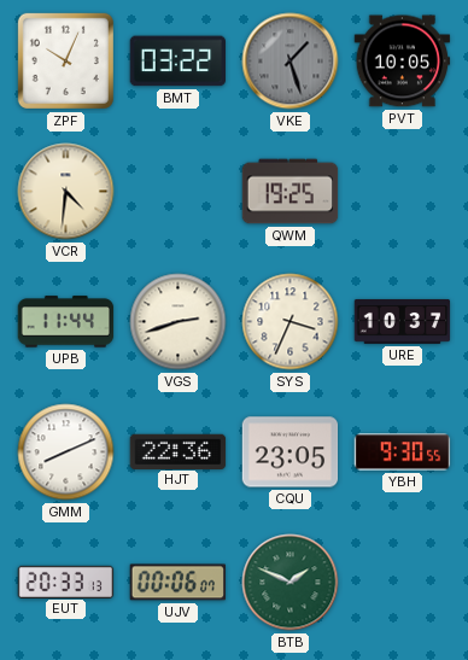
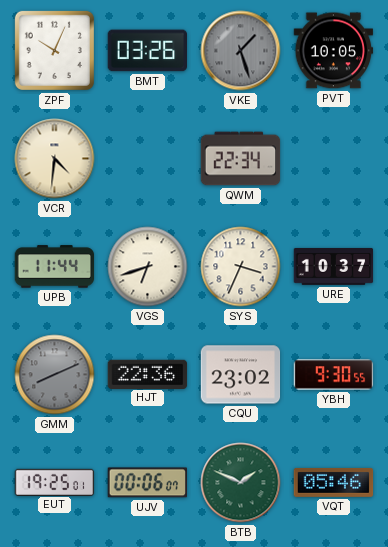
BMT: 03:22 -> 03:26 (148, 51)
QWM: 19:25 -> 22:34 (241, 159)
VGS: 2:42 -> 6:42 (148, 267)
GMM dial: white -> grey (55, 375)
CQU: 23:05 -> 23:02 (241, 375)
EUT: 20:33 -> 19:25 (55, 482)
VQT: none -> 05:46 (334, 482)
